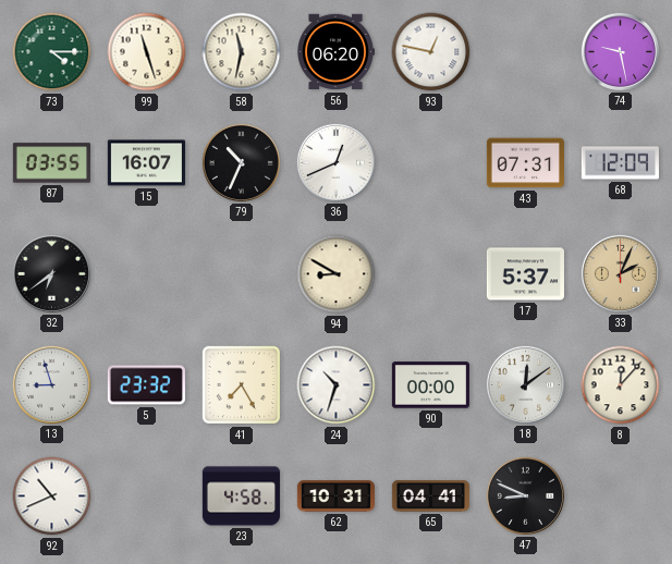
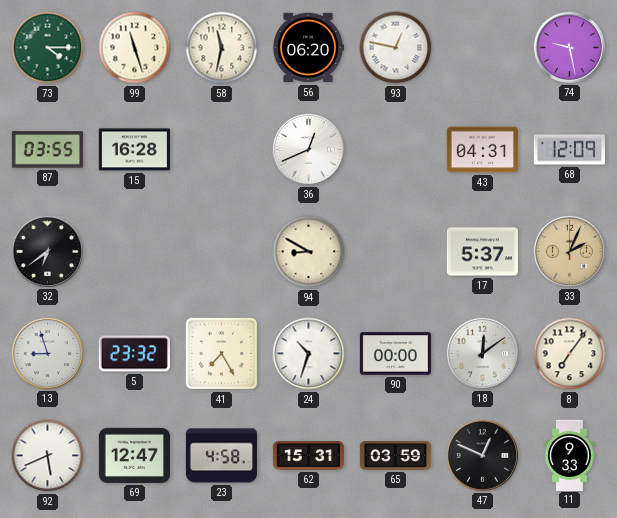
15: 16:07 -> 16:28 (134, 150)
79: 10:34 -> none (241, 162)
43: 07:31 -> 04:31 (482, 150)
8: 12:07 -> 7:06 (570, 354)
92: 10:41 -> 5:41 (48, 456)
69: none -> 12:47 (134, 455)
62: 10:31 -> 15:31 (308, 456)
65: 04:41 -> 03:59 (395, 456)
47: 8:49 -> 12:49 (482, 455)
11: none -> 9:33 (570, 455)
